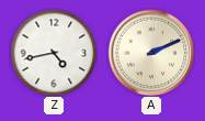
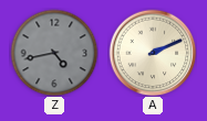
Z dial: white -> grey (54, 53)
